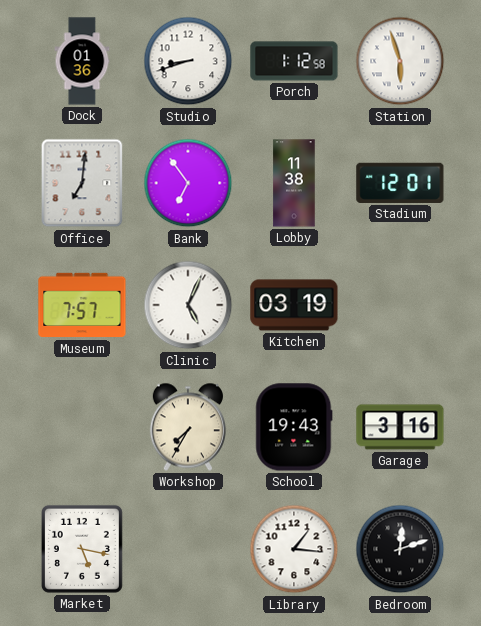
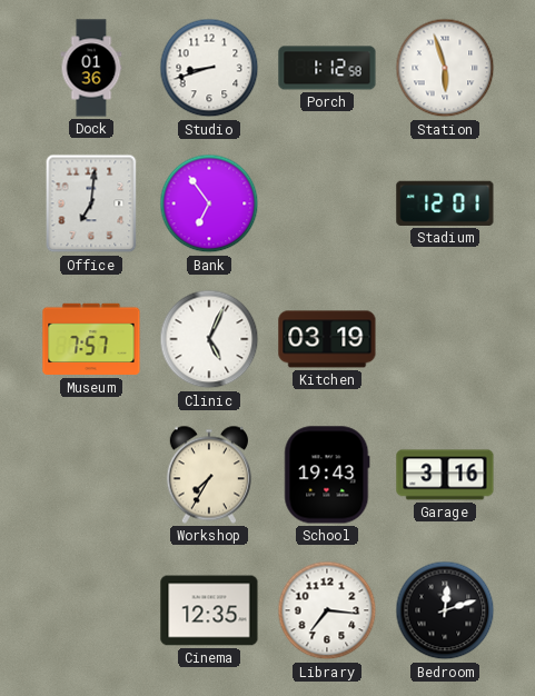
Lobby: 11:38 -> none (294, 183)
Market: 5:17 -> none (82, 549)
Cinema: none -> 12:35 (209, 610)
Library: 1:16 -> 7:16 (327, 610)
